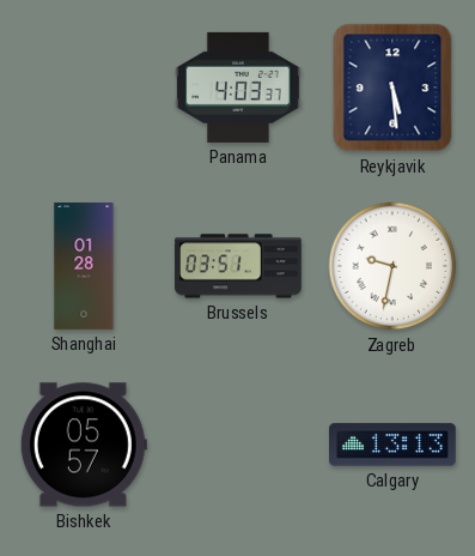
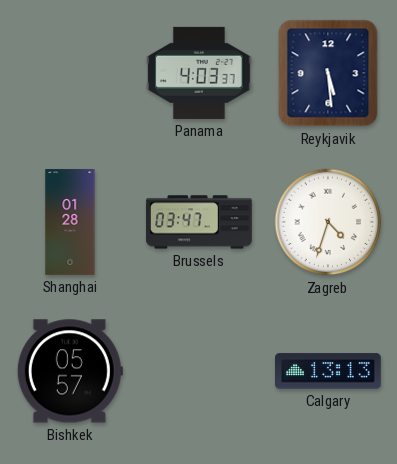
Brussels: 03:51 -> 03:47 (199, 222)
Zagreb: 9:32 -> 4:33 (328, 222)
